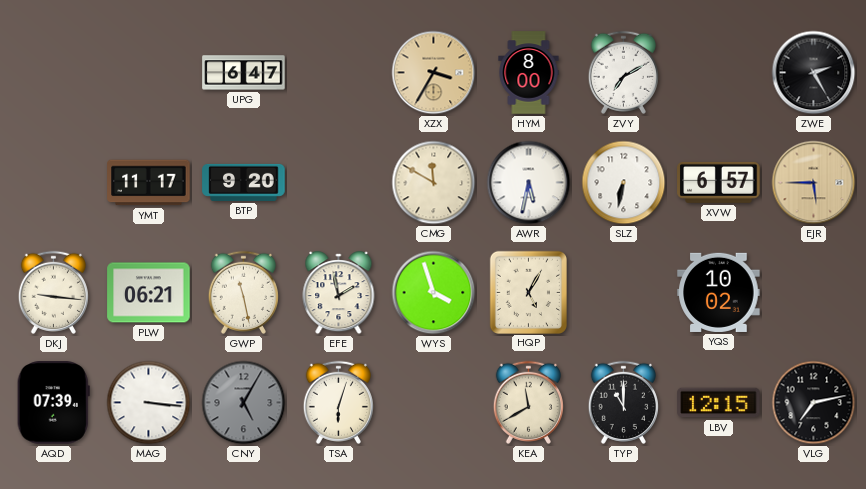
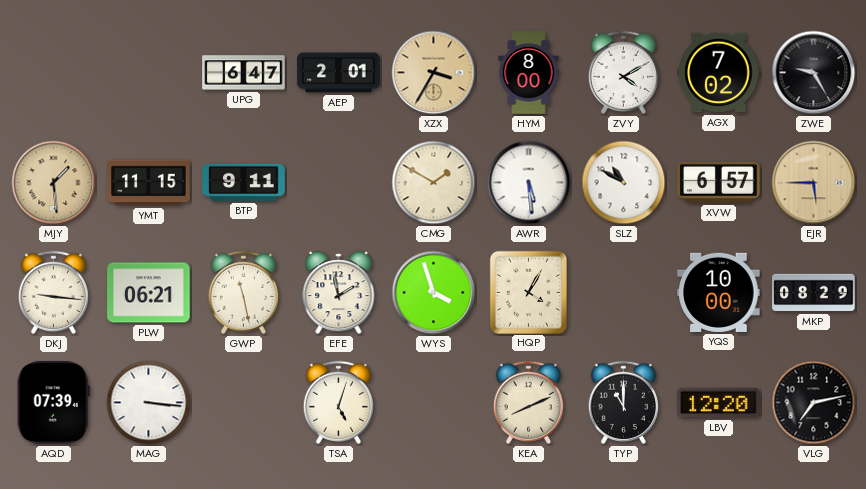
AEP: none -> 2:01 (339, 73)
ZVY: 7:10 -> 4:10 (623, 72)
AGX: none -> 7:02 (719, 73)
ZWE: 2:25 -> 9:25 (814, 73)
MJY: none -> 1:29 (54, 183)
YMT: 11:17 -> 11:15 (149, 183)
BTP: 9:20 -> 9:11 (244, 182)
CMG: 11:50 -> 1:50 (434, 183)
AWR: 5:32 -> 5:29 (529, 183)
SLZ: 6:32 -> 10:50 (624, 183)
HQP: 5:05 -> 4:05 (528, 292)
YQS: 10:02 -> 10:00 (719, 292)
MKP: none -> 08:29 (814, 293)
CNY: 5:05 -> none (244, 403)
TSA: 6:03 -> 5:03 (338, 402)
KEA: 11:40 -> 8:11 (528, 402)
LBV: 12:15 -> 12:20 (719, 403)
